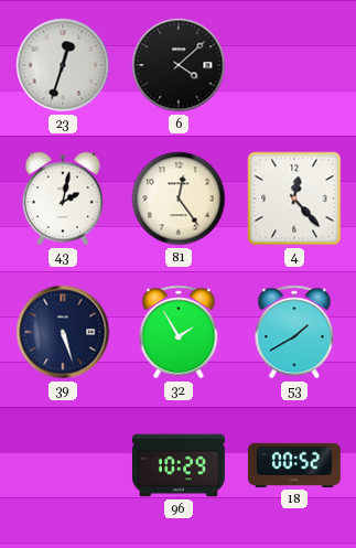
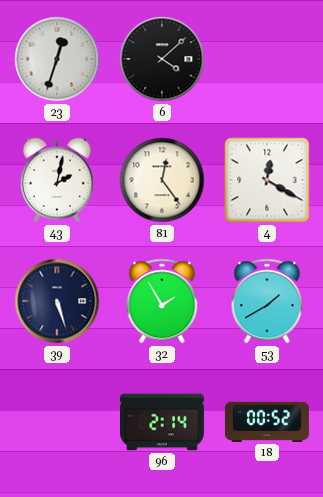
4: 12:23 -> 12:20 (267, 180)
96: 10:29 -> 2:14 (162, 422)
